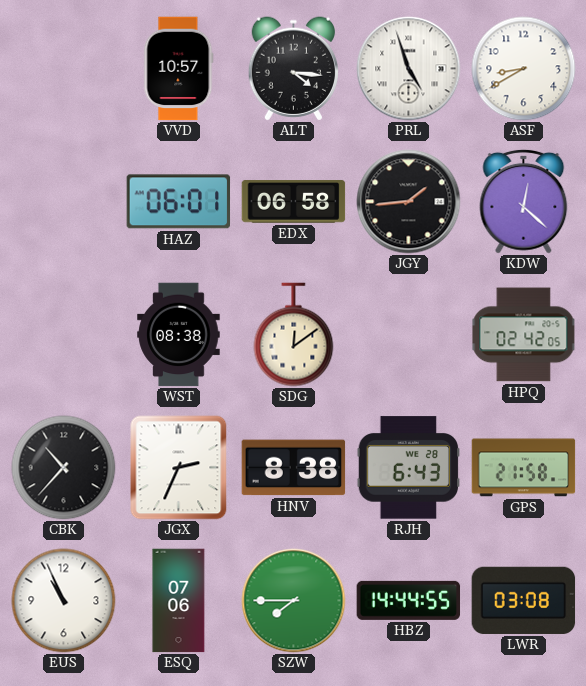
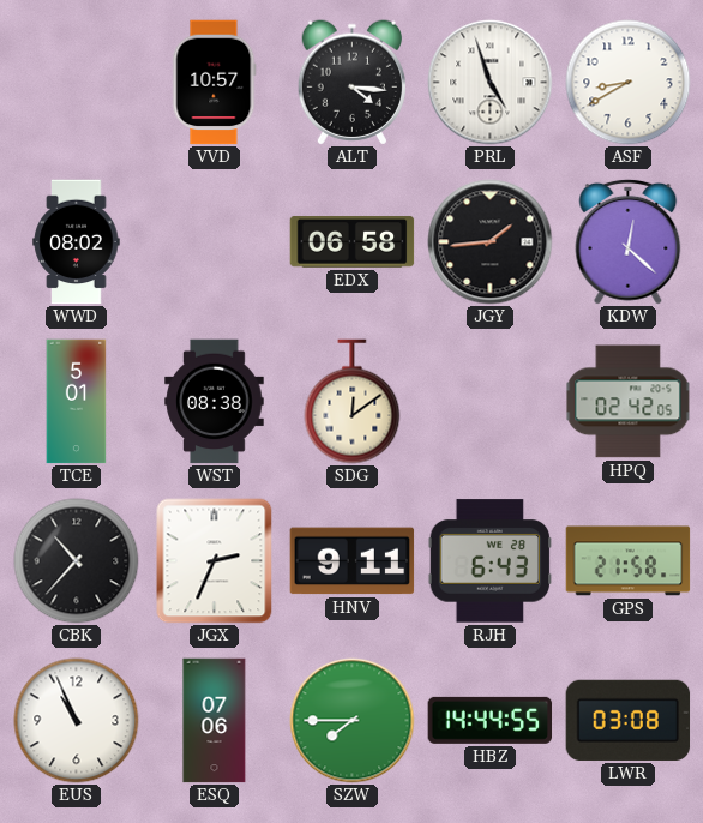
WWD: none -> 08:02 (77, 242)
HAZ: 06:01 -> none (179, 202)
TCE: none -> 5:01 (77, 402)
HNV: 8:38 -> 9:11 (353, 561)
